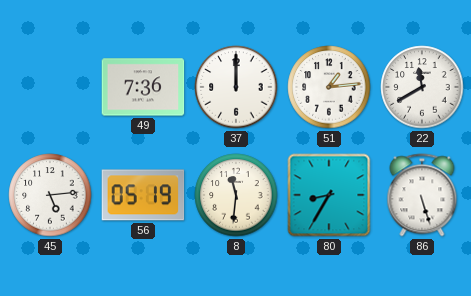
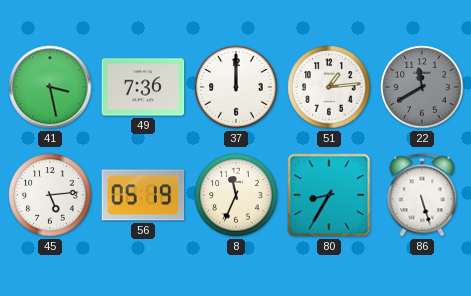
41: none -> 3:28 (50, 87)
22 dial: white -> grey (422, 87)
8: 11:31 -> 11:34 (236, 195)
